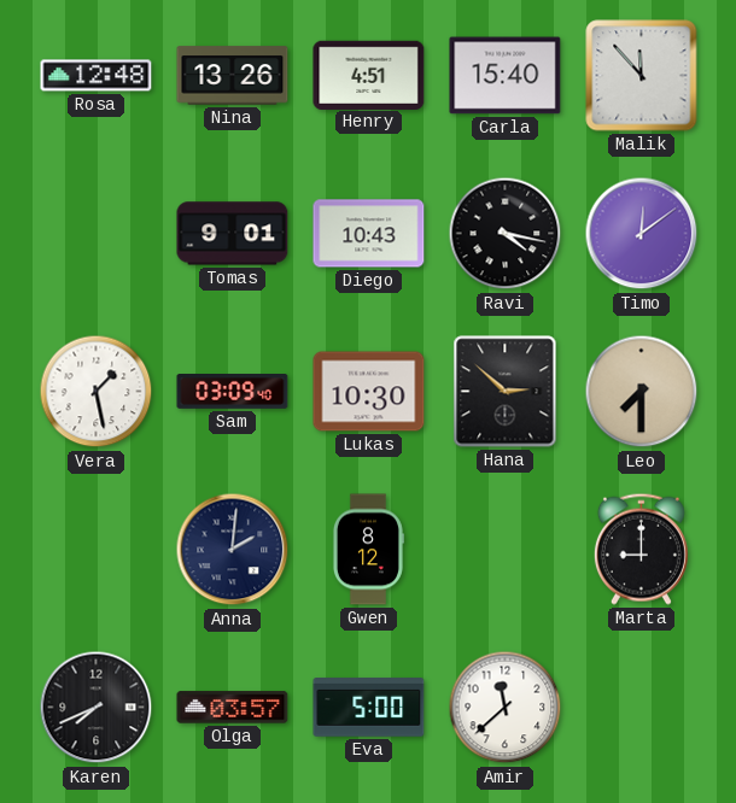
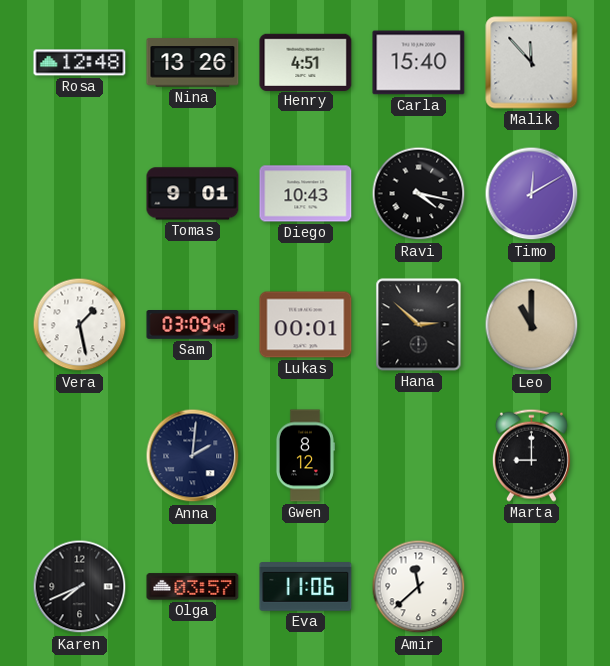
Timo: 12:09 -> 12:10 (532, 194)
Lukas: 10:30 -> 00:01 (306, 325)
Leo: 7:30 -> 11:00 (532, 325)
Eva: 5:00 -> 11:06 (306, 587)
